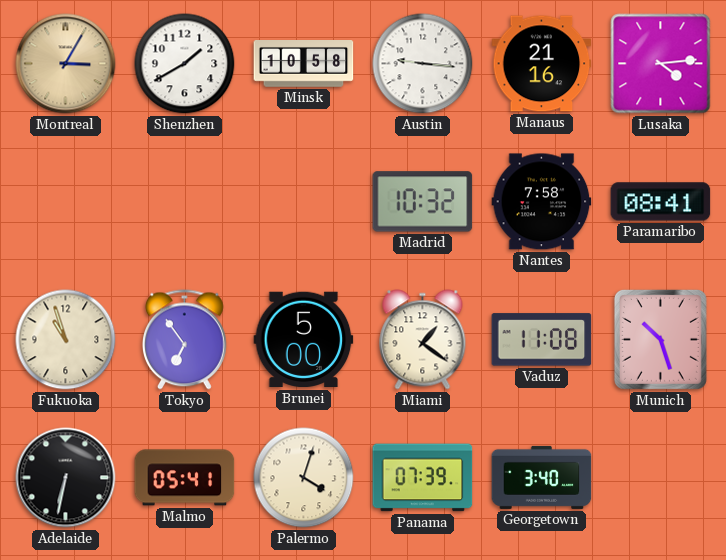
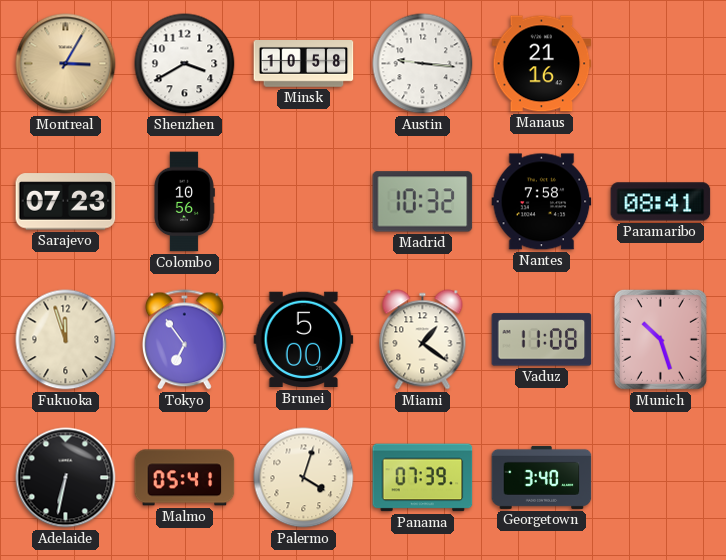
Shenzhen: 1:40 -> 3:40 (185, 64)
Lusaka: 4:14 -> none (661, 64)
Sarajevo: none -> 07:23 (66, 202)
Colombo: none -> 10:56 (184, 202)
Fukuoka: 10:57 -> 11:57 (66, 340)
